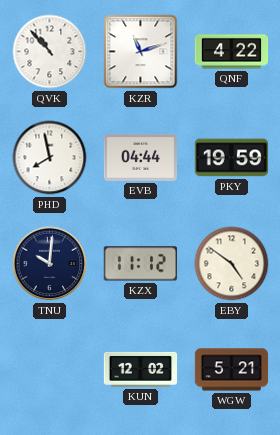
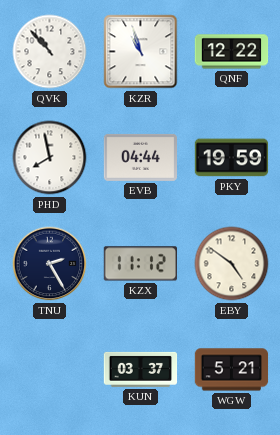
KZR: 11:12 -> 10:57 (141, 52)
QNF: 4:22 -> 12:22 (232, 52)
TNU: 10:01 -> 2:25 (50, 264)
KUN: 12:02 -> 03:37 (141, 369)
